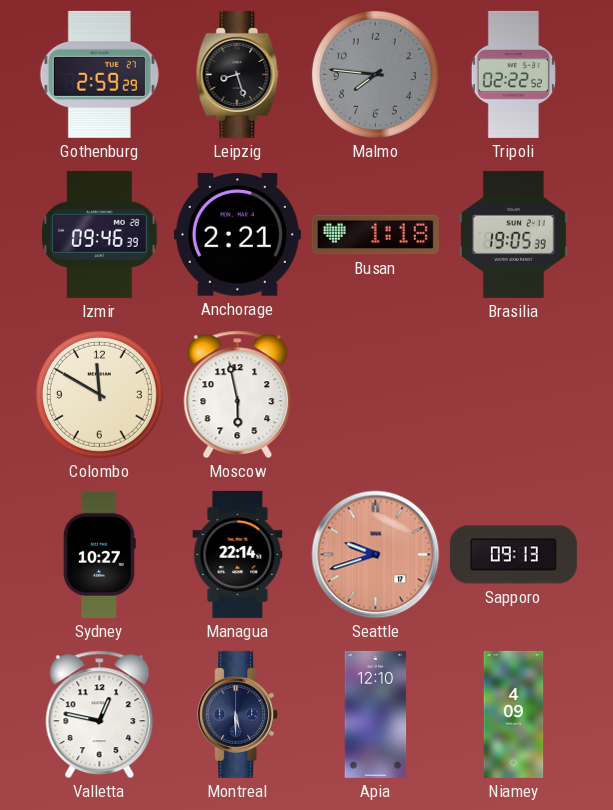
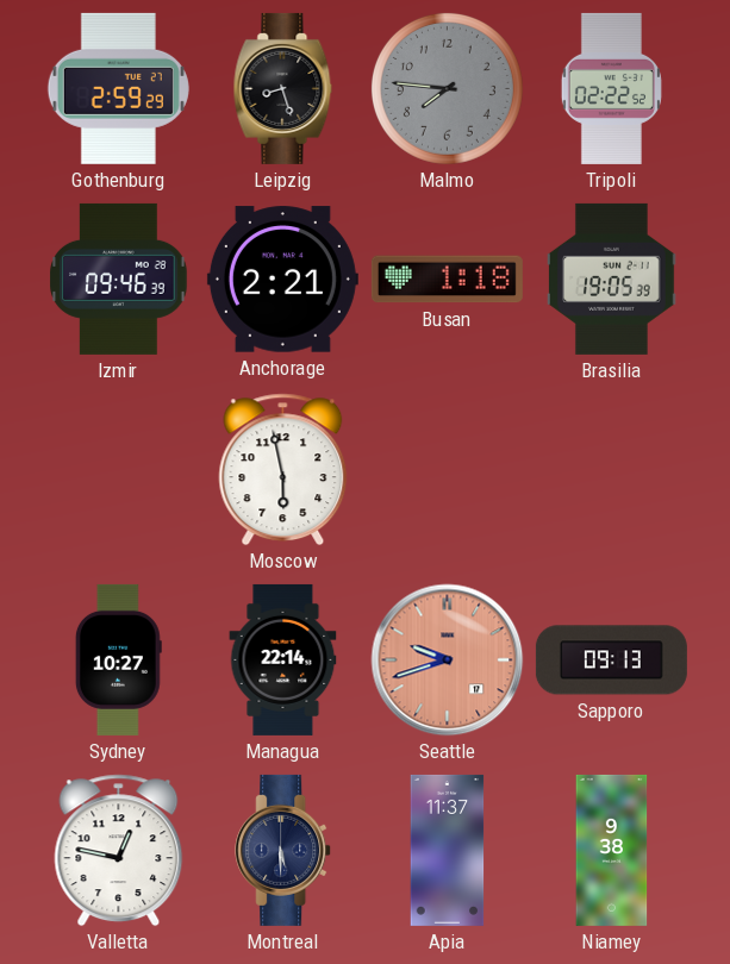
Colombo: 11:50 -> none (99, 394)
Apia: 12:10 -> 11:37 (448, 850)
Niamey: 4:09 -> 9:38 (612, 850)
